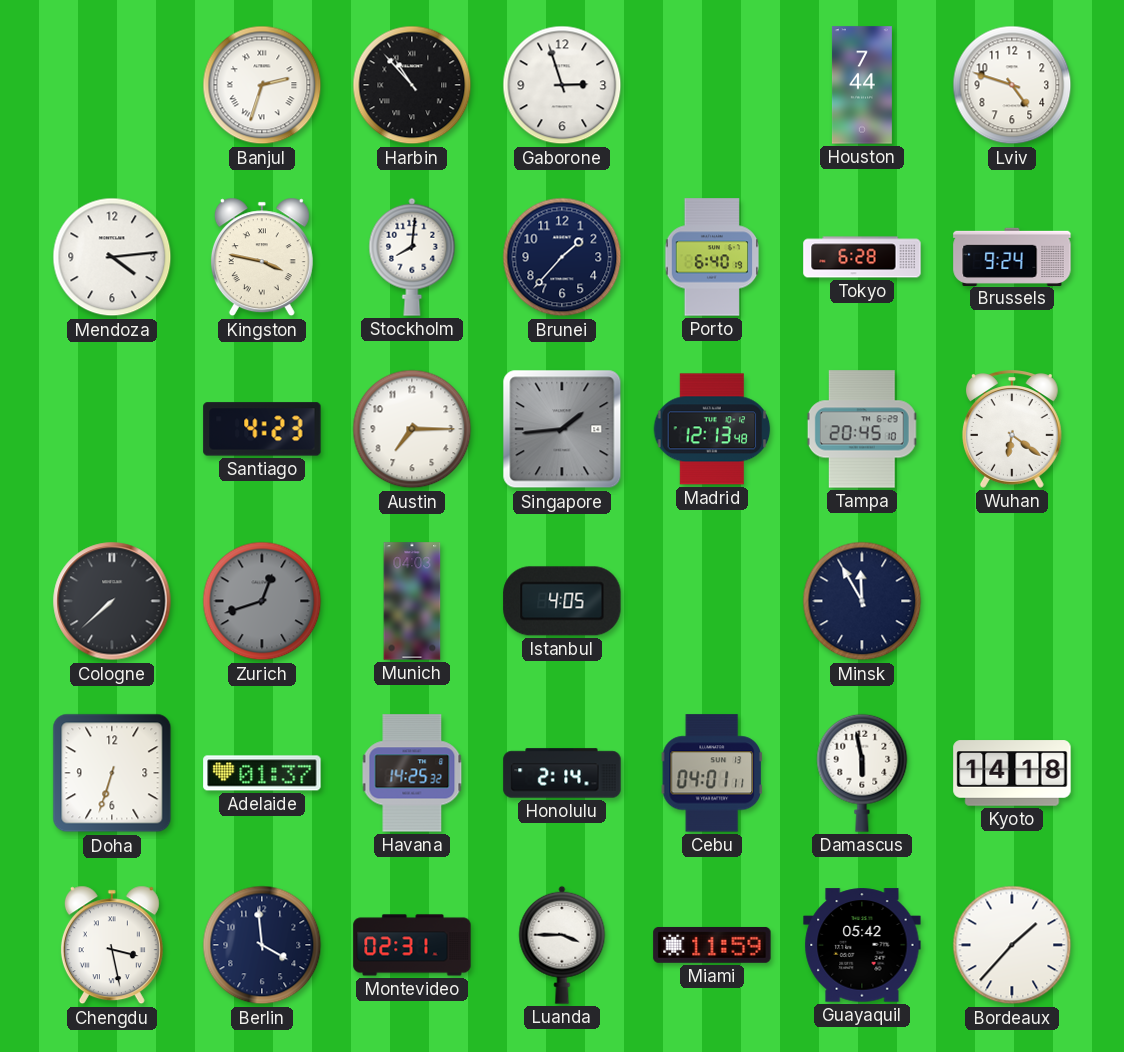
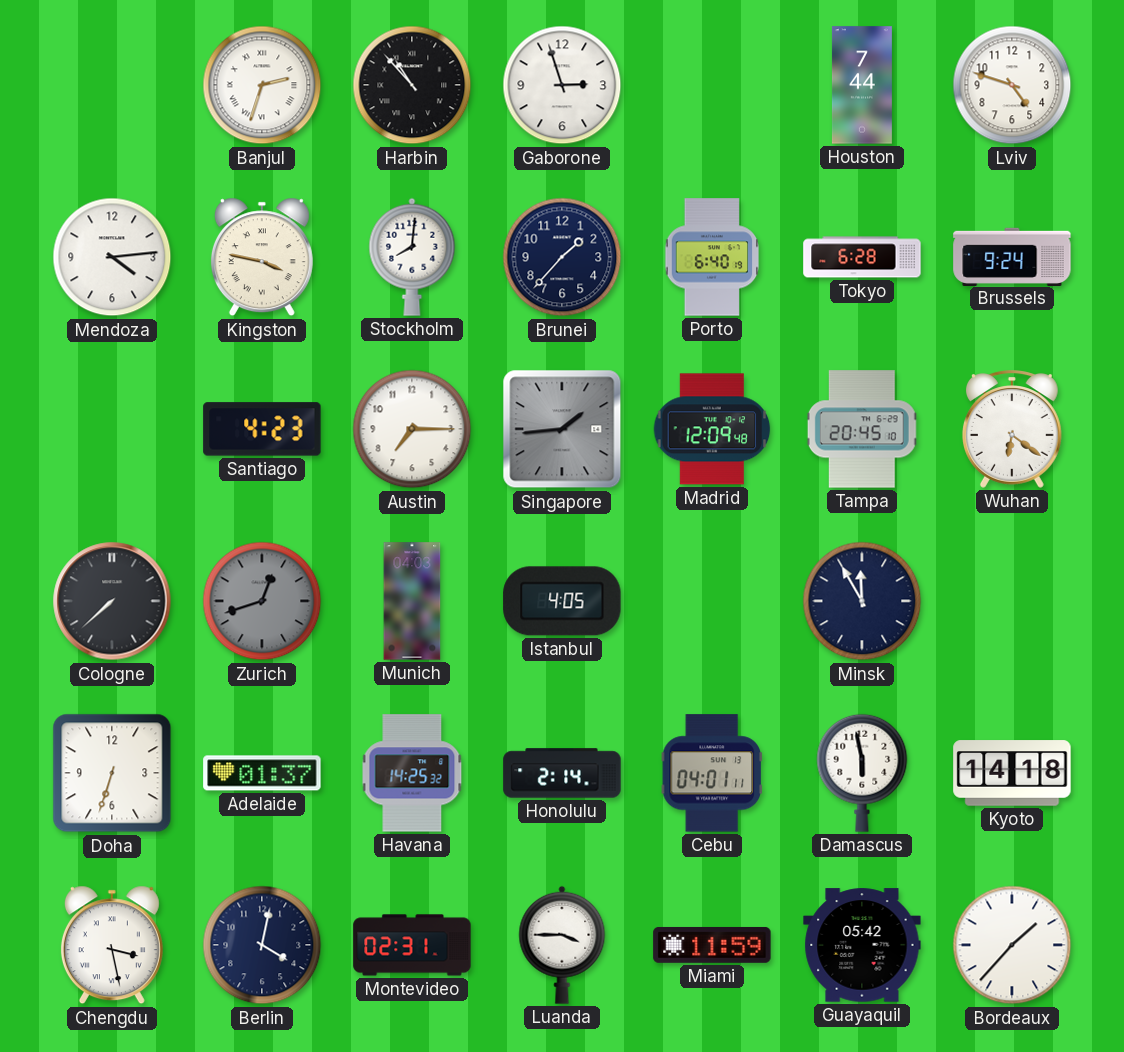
Madrid: 12:13 -> 12:09 (712, 429)
Berlin: 3:59 -> 4:02 (262, 945)
